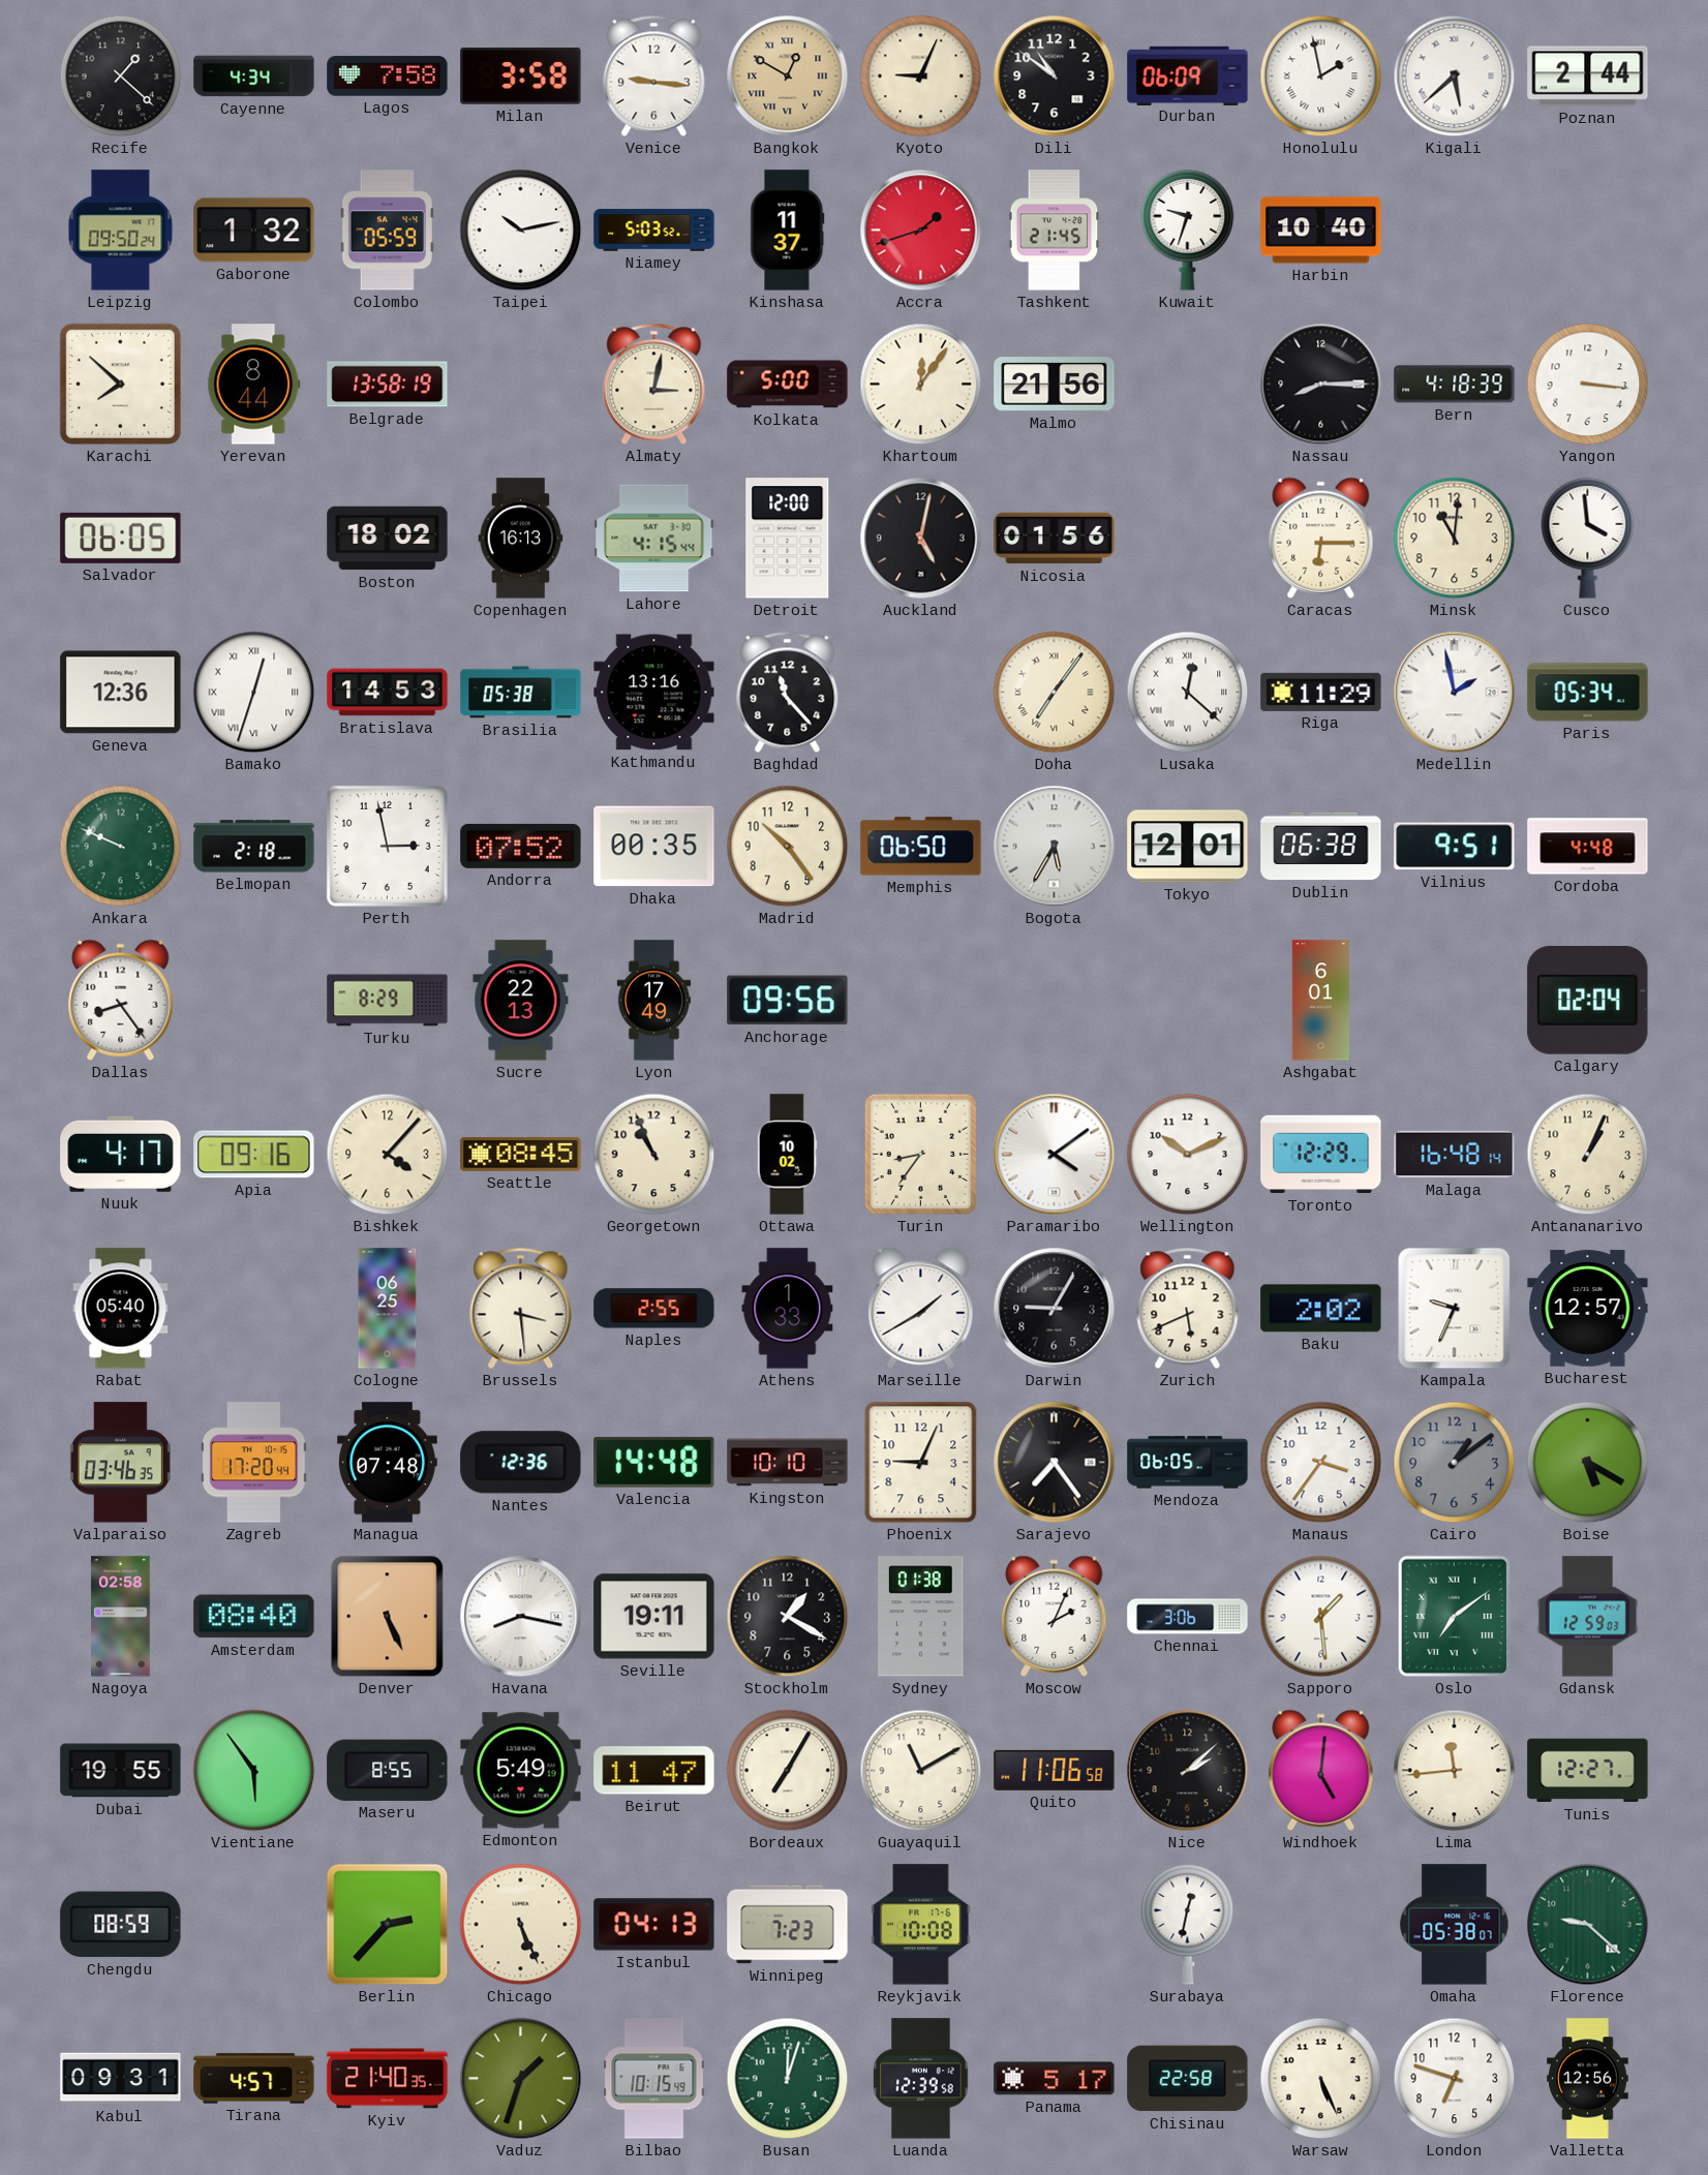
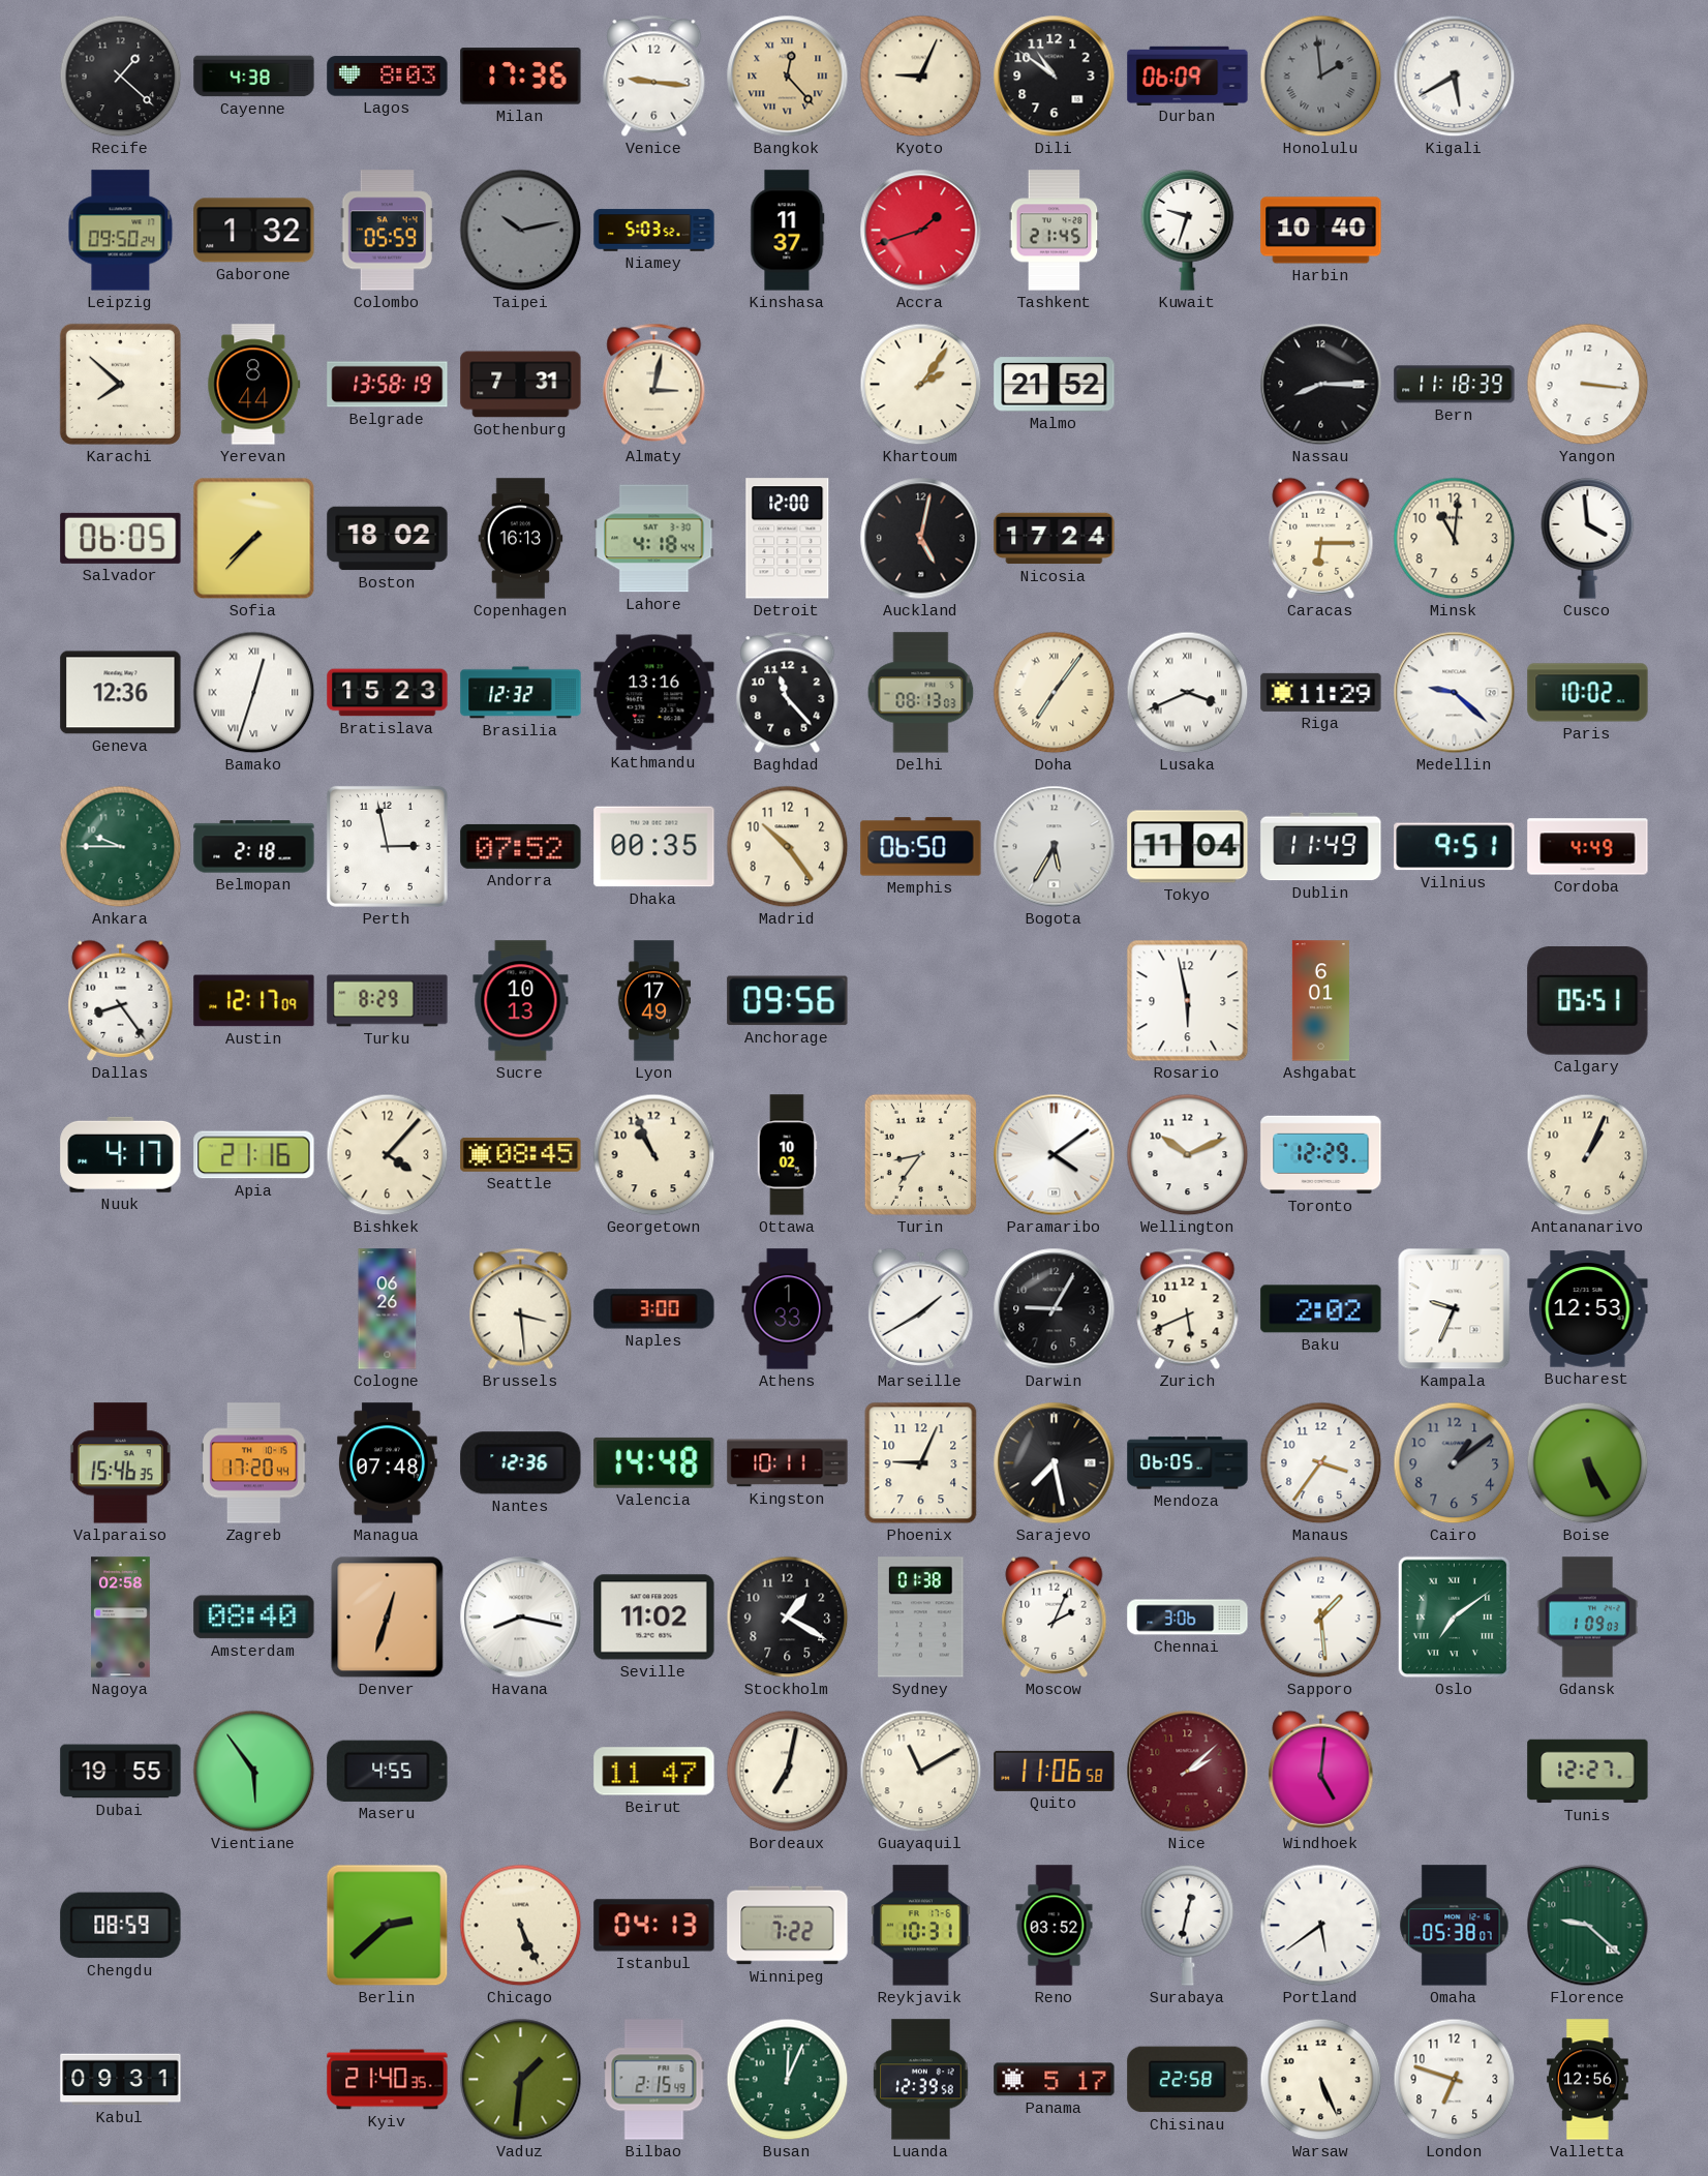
Cayenne: 4:34 -> 4:38 (254, 77)
Lagos: 7:58 -> 8:03 (388, 77)
Milan: 3:58 -> 17:36 (521, 77)
Bangkok: 12:50 -> 12:23 (788, 77)
Honolulu: 1:58 -> 1:59 (1321, 77)
Honolulu dial: white -> grey (1321, 77)
Kigali: 5:38 -> 5:40 (1455, 77)
Poznan: 2:44 -> none (1588, 76)
Taipei dial: white -> grey (521, 231)
Gothenburg: none -> 7:31 (521, 385)
Kolkata: 5:00 -> none (788, 385)
Khartoum: 12:06 -> 2:06 (921, 385)
Malmo: 21:56 -> 21:52 (1055, 385)
Bern: 4:18 -> 11:18 (1455, 385)
Sofia: none -> 7:37 (254, 539)
Lahore: 4:15 -> 4:18 (654, 539)
Nicosia: 01:56 -> 17:24 (1055, 539)
Bratislava: 14:53 -> 15:23 (388, 693)
Brasilia: 05:38 -> 12:32 (521, 693)
Delhi: none -> 08:13 (921, 693)
Lusaka: 12:22 -> 3:41 (1188, 693)
Medellin: 1:58 -> 9:22 (1455, 693)
Paris: 05:34 -> 10:02 (1588, 693)
Ankara: 9:49 -> 9:45 (121, 847)
Tokyo: 12:01 -> 11:04 (1188, 847)
Dublin: 06:38 -> 11:49 (1321, 847)
Cordoba: 4:48 -> 4:49 (1588, 847)
Austin: none -> 12:17 (254, 1001)
Sucre: 22:13 -> 10:13 (521, 1001)
Rosario: none -> 5:58 (1188, 1001)
Calgary: 02:04 -> 05:51 (1588, 1001)
Apia: 09:16 -> 21:16 (254, 1155)
Malaga: 16:48 -> none (1455, 1155)
Rabat: 05:40 -> none (121, 1309)
Cologne: 06:25 -> 06:26 (388, 1309)
Naples: 2:55 -> 3:00 (654, 1309)
Bucharest: 12:57 -> 12:53 (1588, 1309)
Valparaiso: 03:46 -> 15:46 (120, 1463)
Kingston: 10:10 -> 10:11 (788, 1463)
Sarajevo: 7:24 -> 7:28 (1055, 1463)
Boise: 5:20 -> 5:25 (1588, 1463)
Denver: 5:26 -> 12:33 (388, 1618)
Seville: 19:11 -> 11:02 (654, 1618)
Gdansk: 12:59 -> 1:09 (1588, 1618)
Maseru: 8:55 -> 4:55 (388, 1771)
Edmonton: 5:49 -> none (521, 1771)
Bordeaux: 7:05 -> 7:02 (788, 1772)
Nice dial: black -> burgundy (1188, 1772)
Lima: 11:44 -> none (1455, 1771)
Berlin: 2:37 -> 2:38 (388, 1926)
Winnipeg: 7:23 -> 7:22 (788, 1926)
Reykjavik: 10:08 -> 10:31 (921, 1926)
Reno: none -> 03:52 (1055, 1926)
Portland: none -> 5:39 (1321, 1926)
Tirana: 4:57 -> none (254, 2079)
Vaduz: 1:33 -> 1:31 (521, 2080)
Bilbao: 10:15 -> 2:15 (654, 2080)
Busan: 12:03 -> 12:04 (788, 2080)
